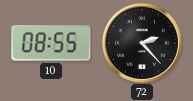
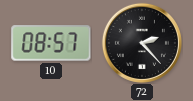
10: 08:55 -> 08:57 (51, 43)
